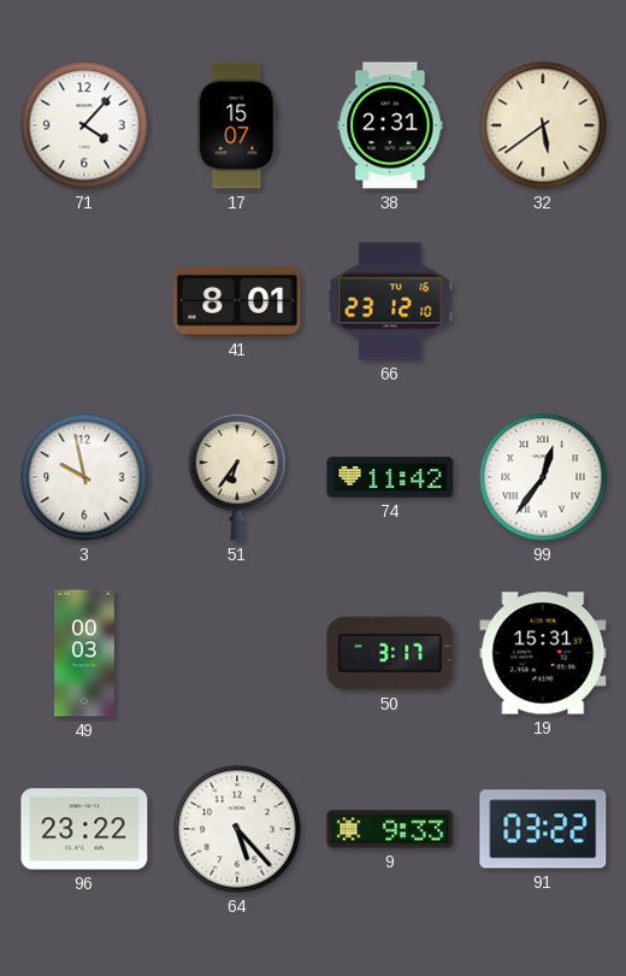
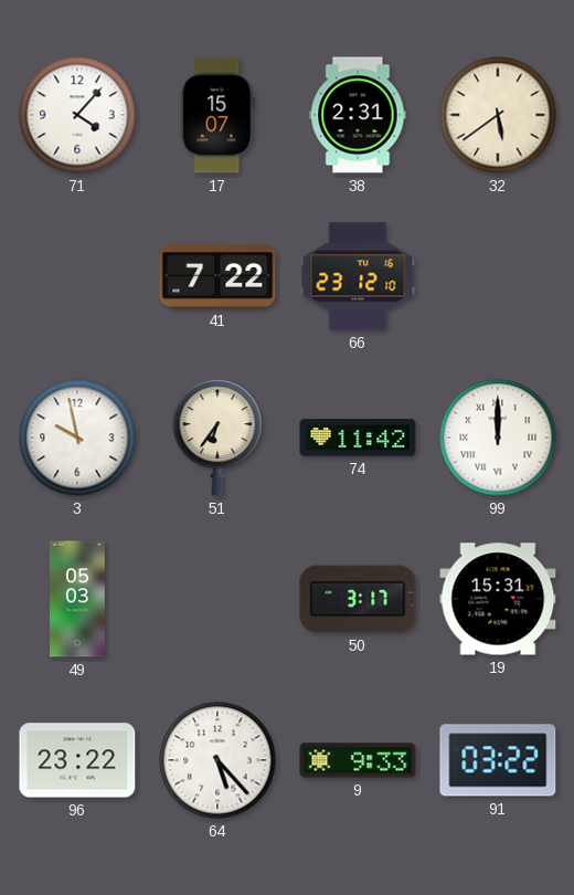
41: 8:01 -> 7:22 (217, 276)
99: 12:36 -> 12:00 (498, 438)
49: 00:03 -> 05:03 (78, 599)
